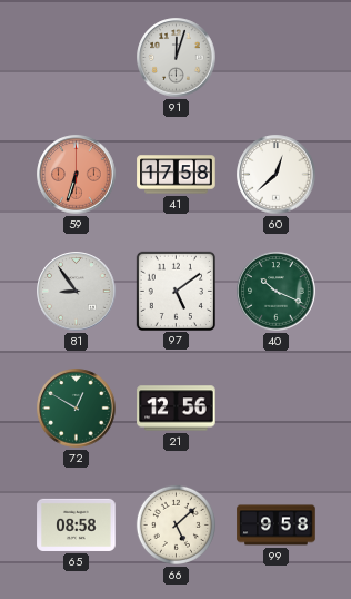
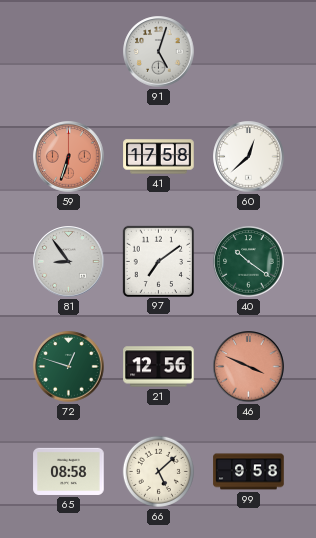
91: 12:03 -> 5:03 (159, 52)
97: 5:09 -> 7:09 (158, 261)
40: 10:19 -> 10:21 (249, 262)
72: 12:50 -> 12:48 (69, 367)
46: none -> 3:49 (249, 367)
